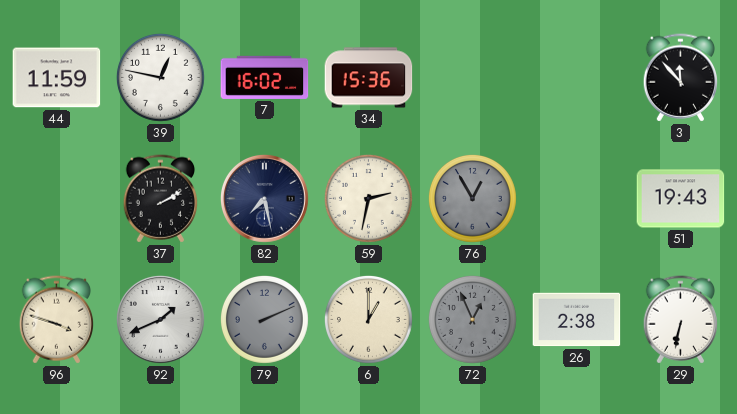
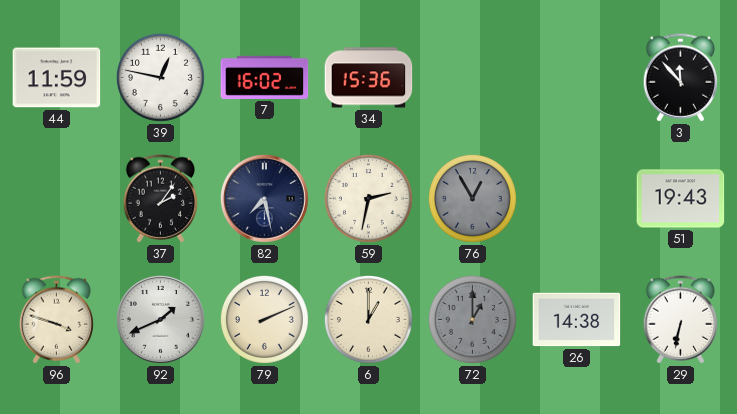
37: 2:10 -> 2:06 (160, 199)
79 dial: grey -> cream (264, 319)
72: 12:56 -> 1:00 (472, 319)
26: 2:38 -> 14:38 (577, 320)
